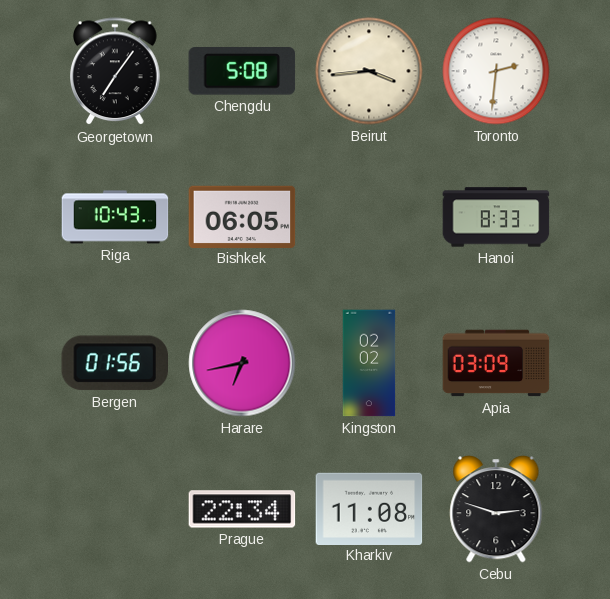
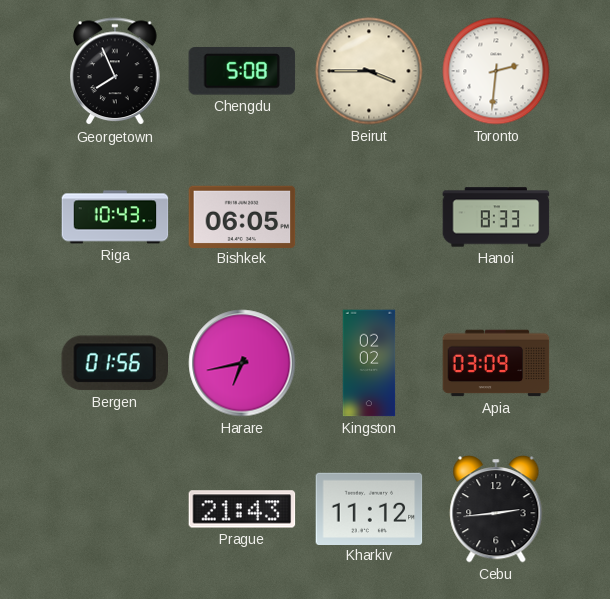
Georgetown: 7:06 -> 7:56 (116, 72)
Beirut: 3:44 -> 3:45 (369, 71)
Prague: 22:34 -> 21:43 (242, 509)
Kharkiv: 11:08 -> 11:12 (369, 508)
Cebu: 2:48 -> 2:44 (496, 510)
